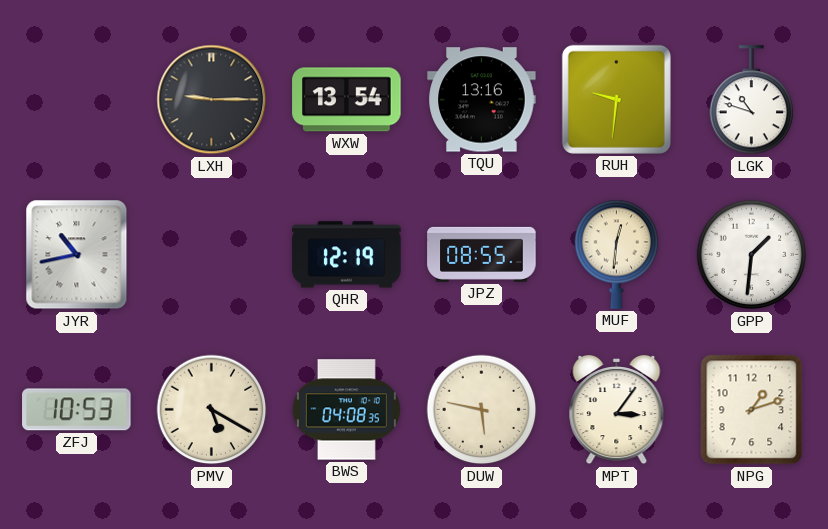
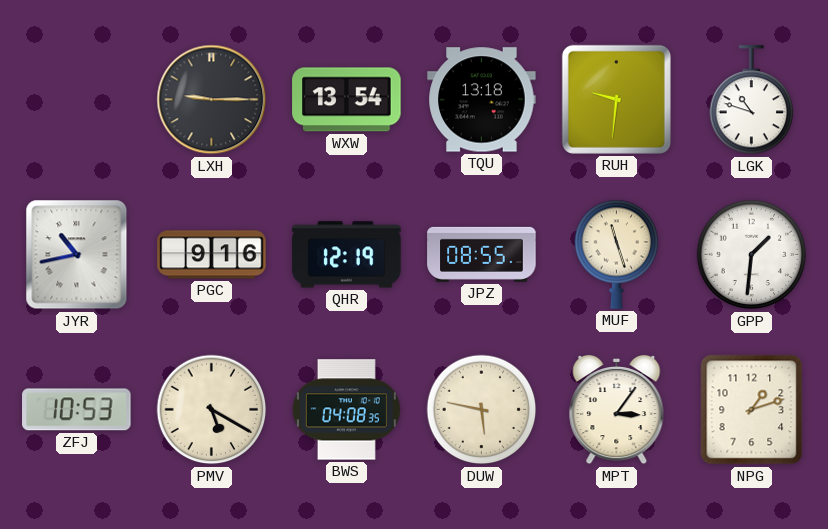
TQU: 13:16 -> 13:18 (482, 100)
PGC: none -> 9:16 (212, 255)
MUF: 12:31 -> 11:27 (617, 254)
